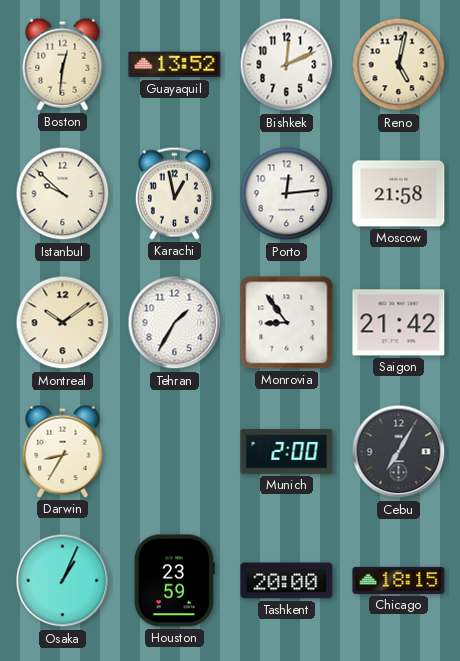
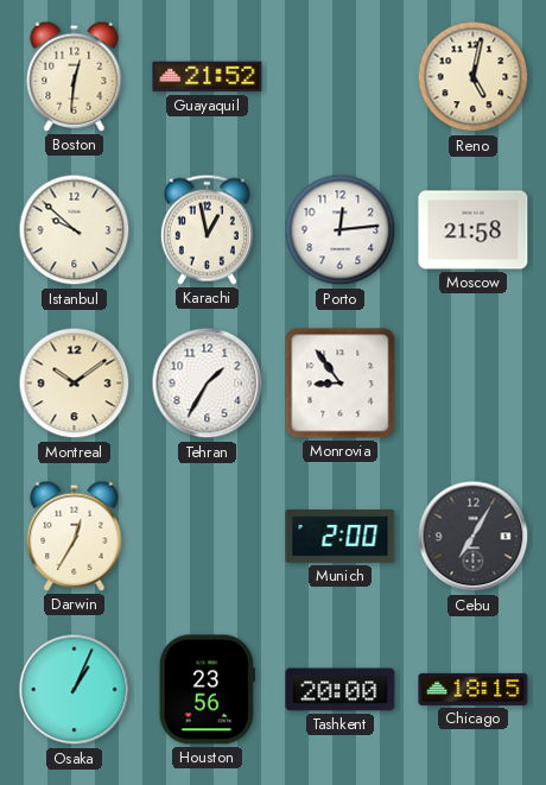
Guayaquil: 13:52 -> 21:52 (208, 77)
Bishkek: 12:11 -> none (287, 65)
Saigon: 21:42 -> none (399, 323)
Darwin: 8:35 -> 12:35 (75, 536)
Houston: 23:59 -> 23:56 (207, 690)
